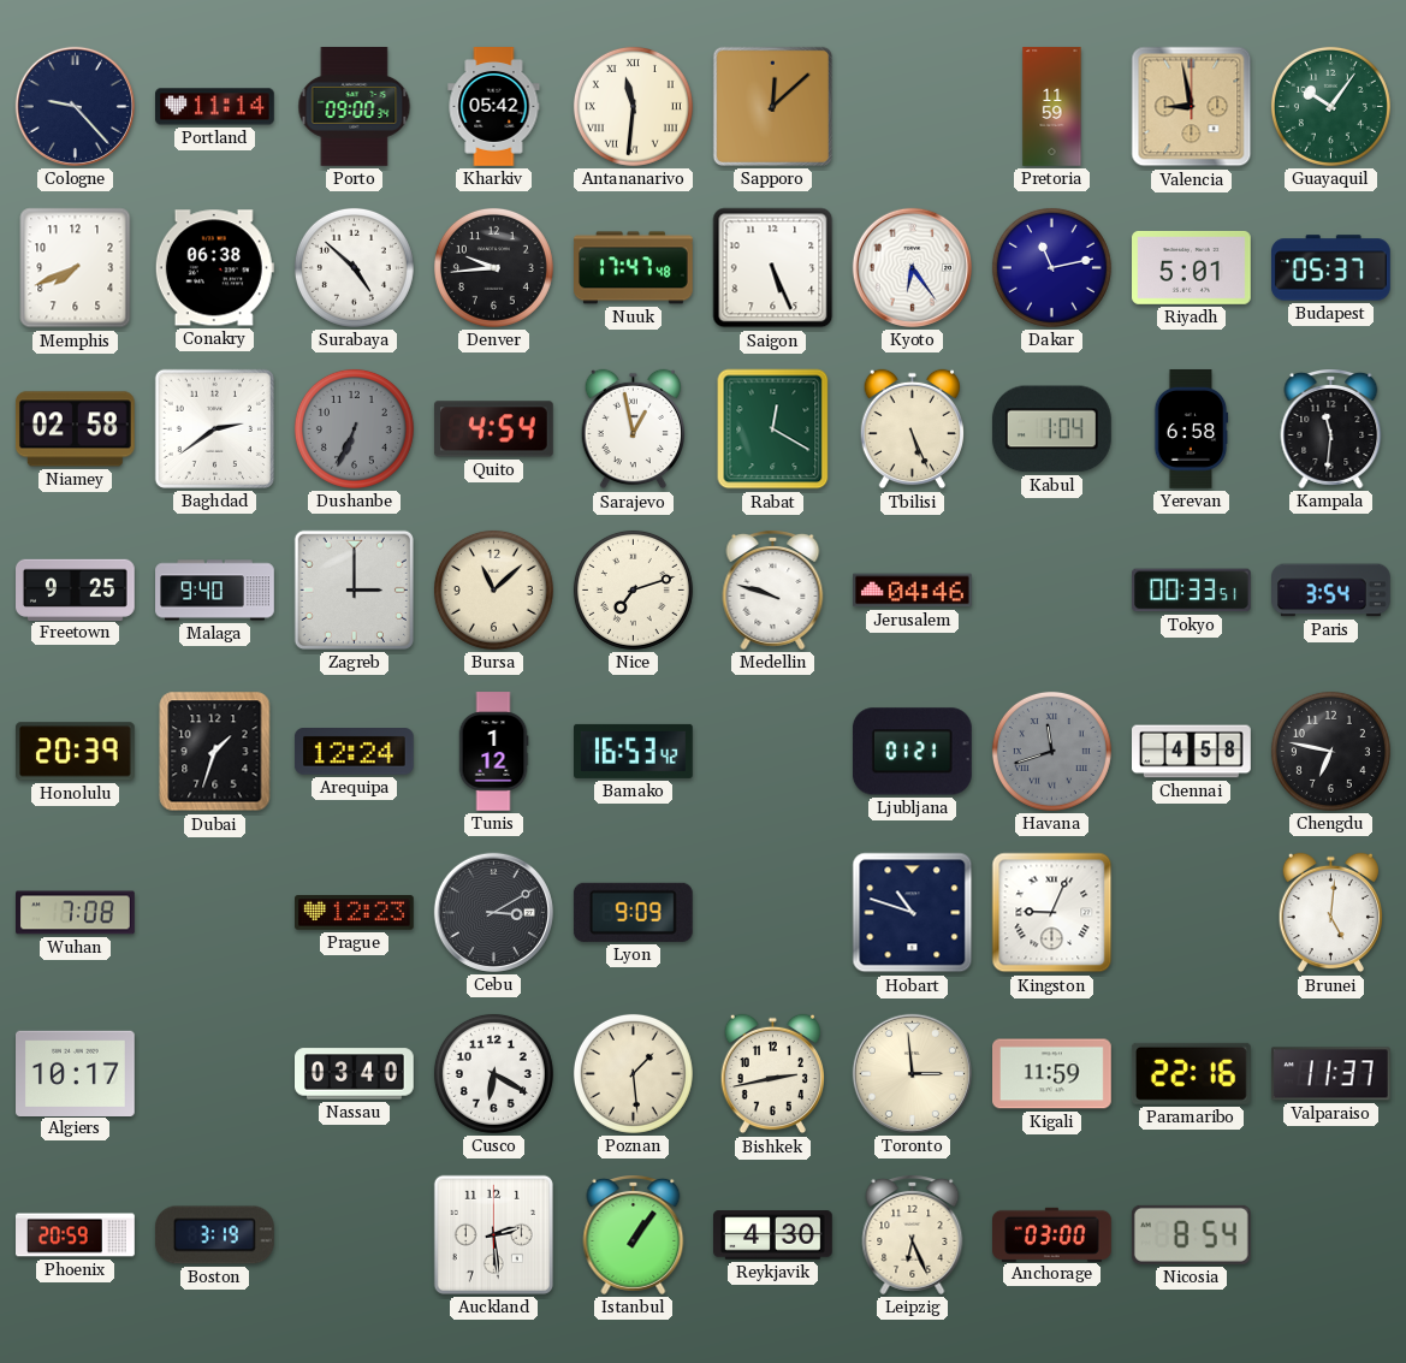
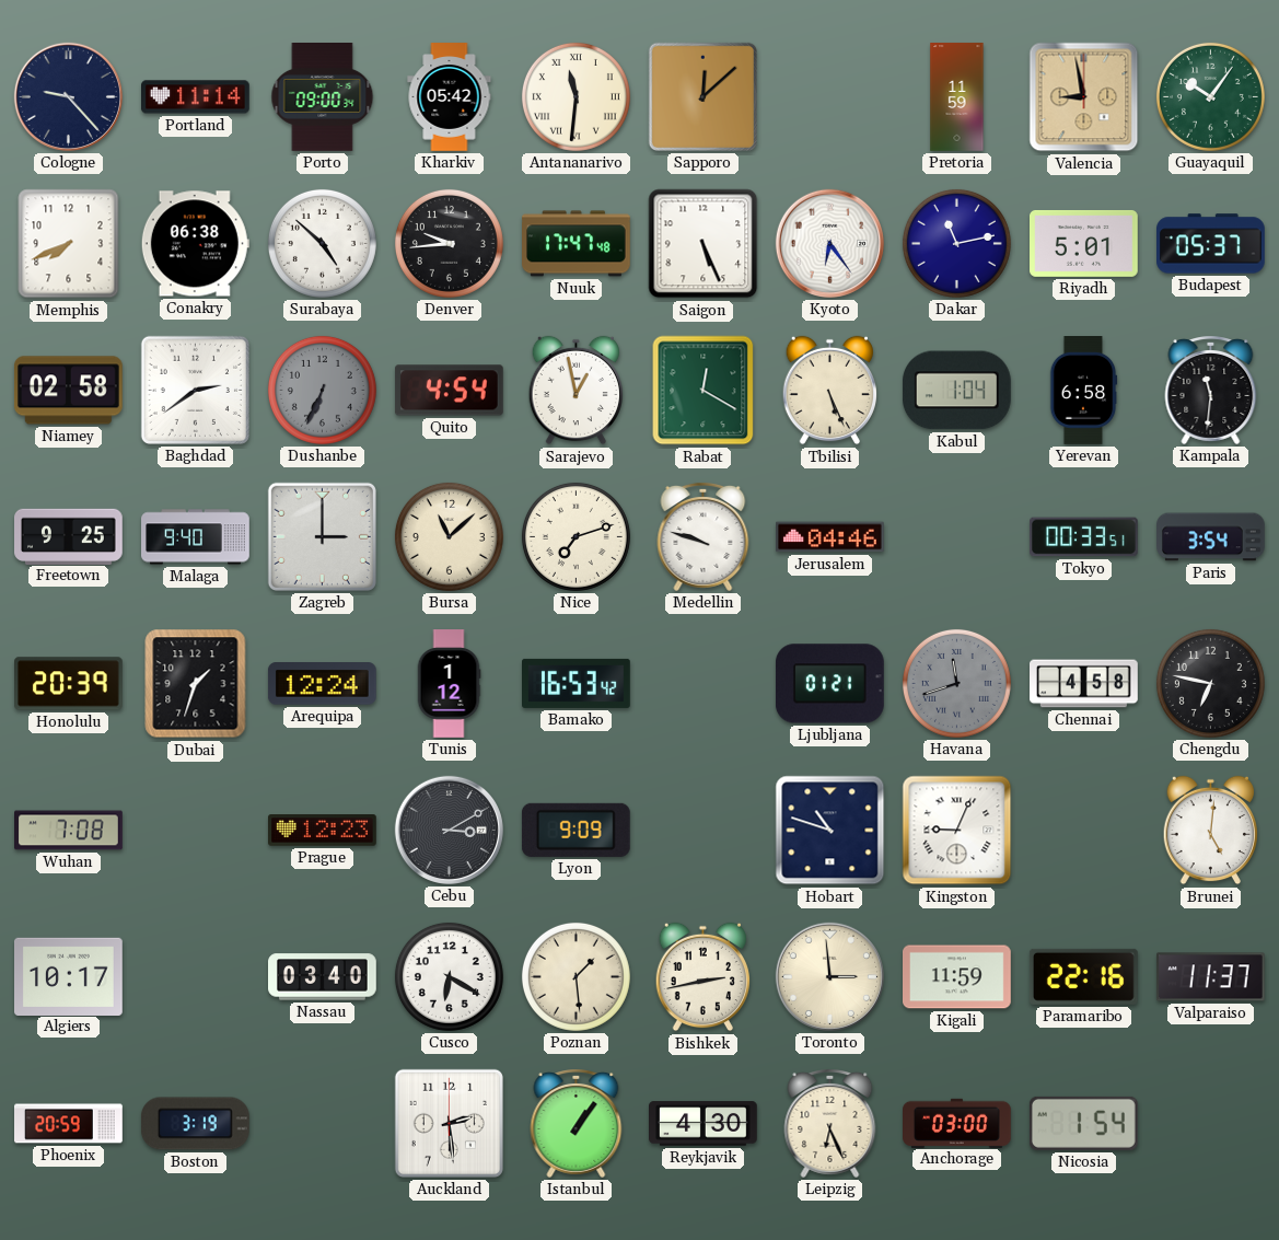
Nicosia: 8:54 -> 1:54 (1083, 1123)
